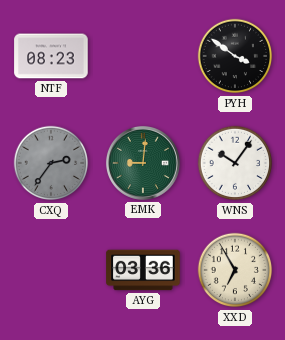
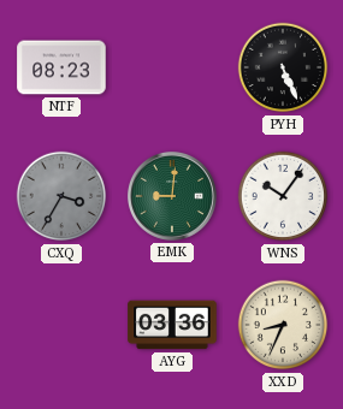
PYH: 3:51 -> 5:26 (283, 67)
CXQ: 2:36 -> 3:35 (61, 196)
XXD: 6:55 -> 8:34 (283, 325)
